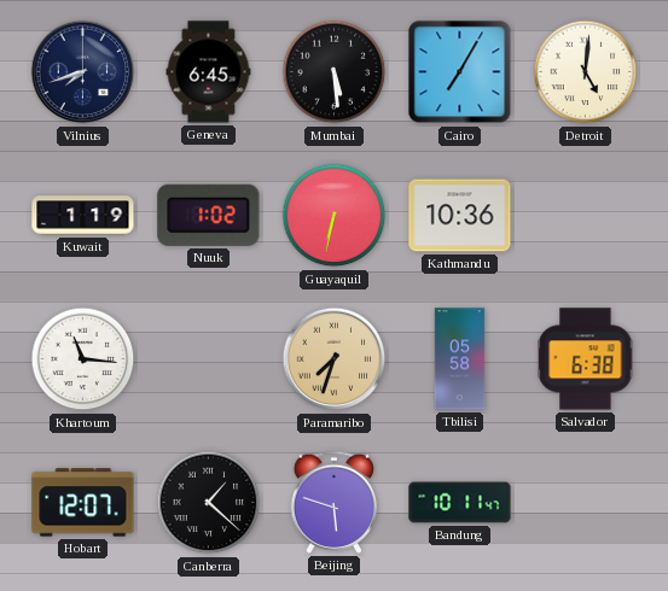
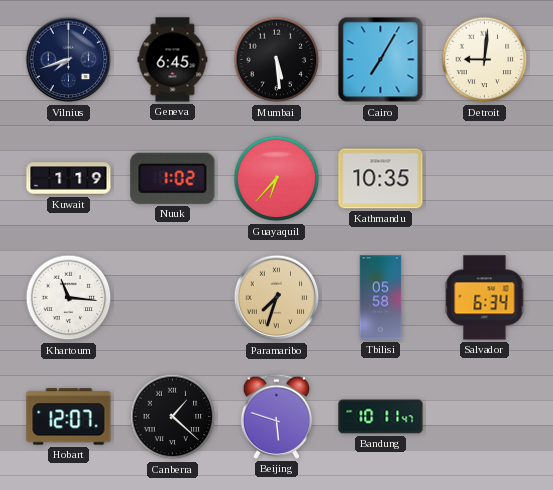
Detroit: 5:01 -> 9:01 (485, 60)
Guayaquil: 6:32 -> 6:37 (277, 179)
Kathmandu: 10:36 -> 10:35 (381, 179)
Salvador: 6:38 -> 6:34 (485, 298)
